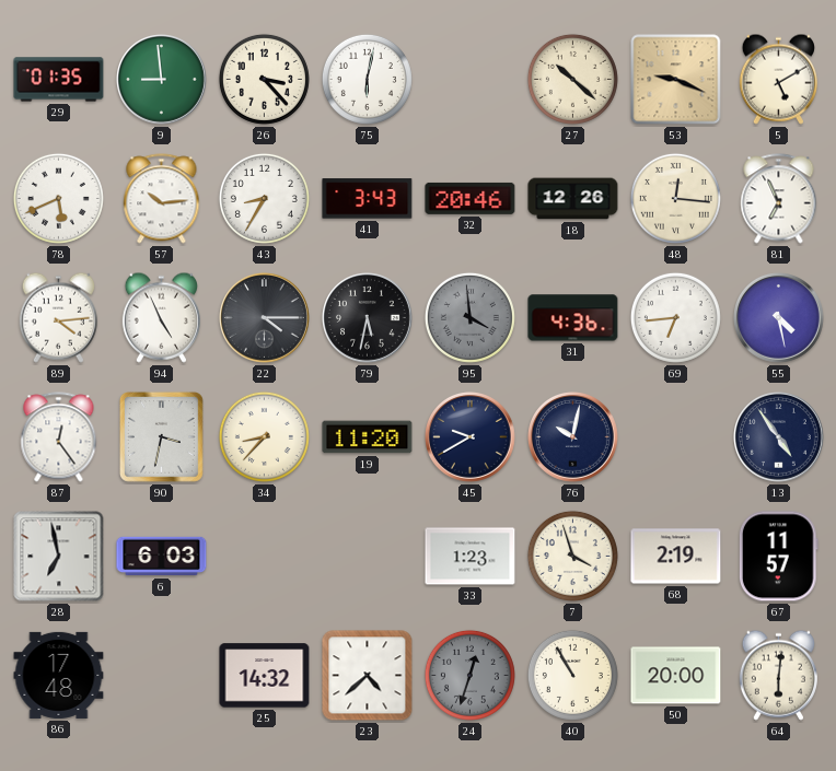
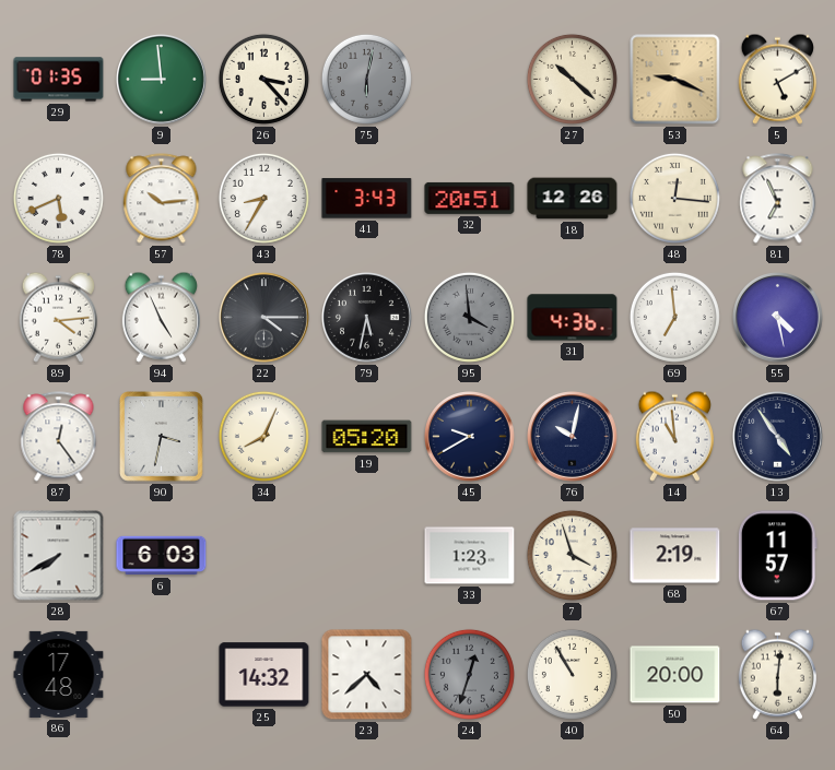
75 dial: white -> grey (366, 79)
32: 20:46 -> 20:51 (470, 198)
69: 6:44 -> 6:59 (674, 317)
34: 8:37 -> 8:04 (263, 436)
19: 11:20 -> 05:20 (367, 437)
14: none -> 10:59 (674, 436)
28: 6:58 -> 7:40 (59, 556)
